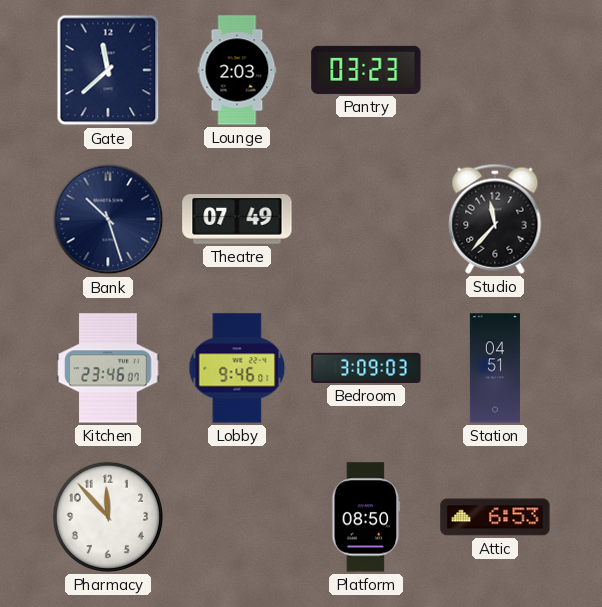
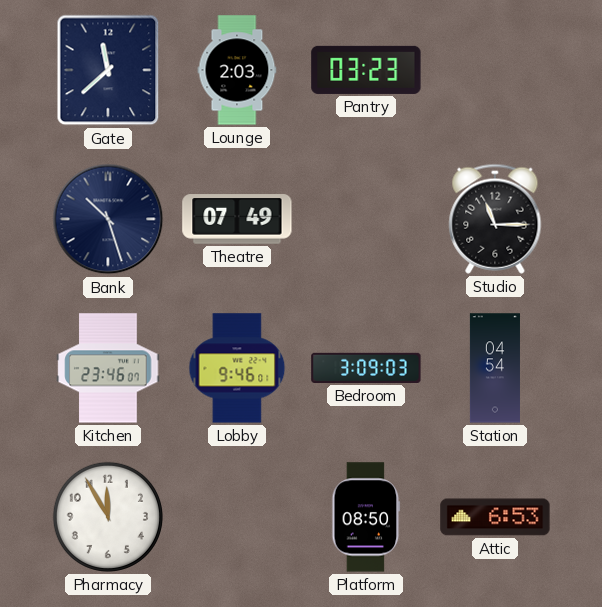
Studio: 11:37 -> 11:15 (495, 219)
Station: 04:51 -> 04:54 (495, 368)
Pharmacy: 11:53 -> 11:55 (108, 517)
